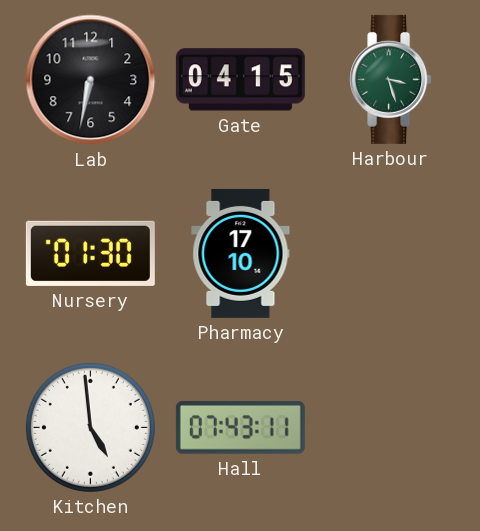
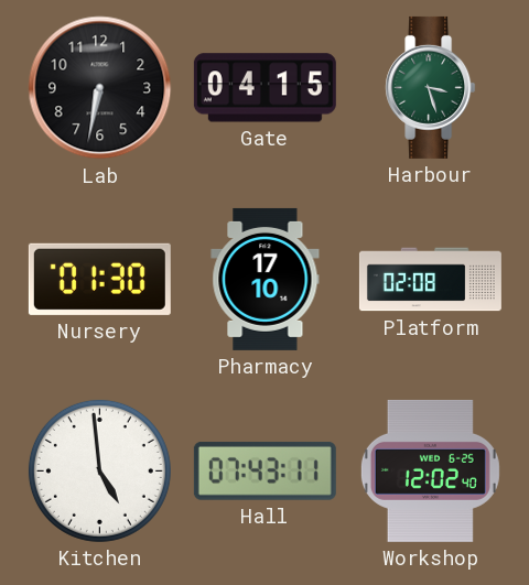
Platform: none -> 02:08 (430, 280)
Workshop: none -> 12:02 (430, 470)
